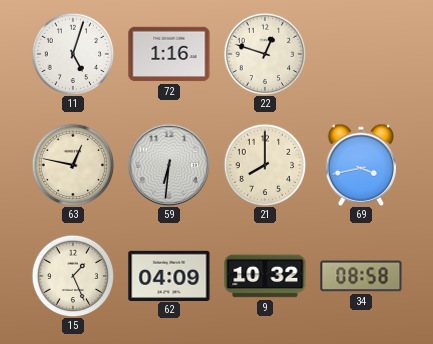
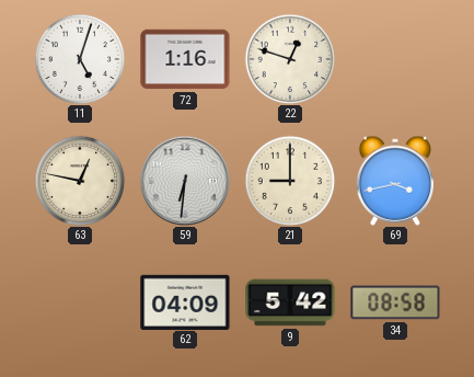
21: 8:00 -> 9:00 (290, 181)
15: 1:26 -> none (73, 276)
9: 10:32 -> 5:42 (290, 302)
